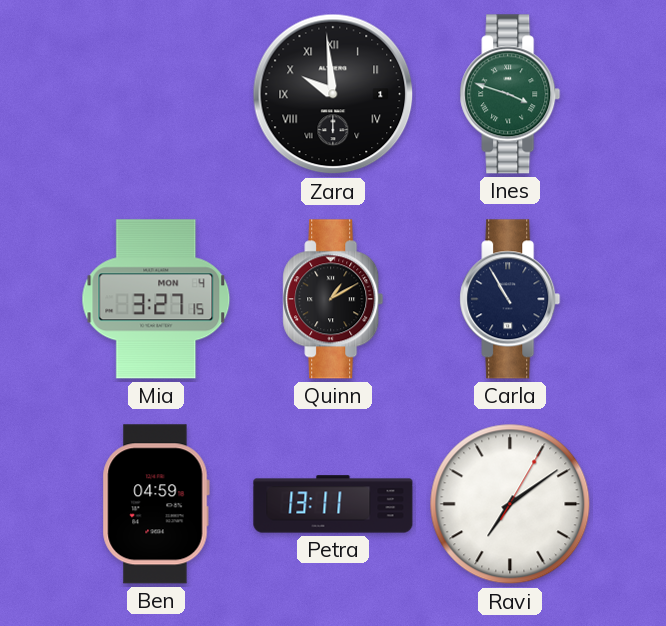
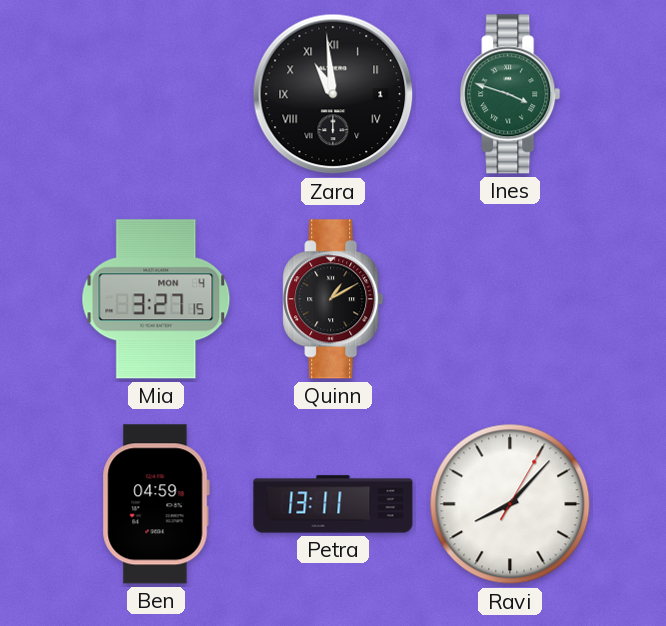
Zara: 9:59 -> 10:59 (333, 94)
Carla: 10:55 -> none (510, 299)
Ravi: 7:09 -> 8:07 (510, 504)
